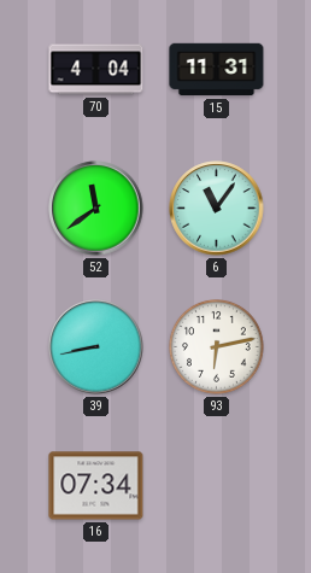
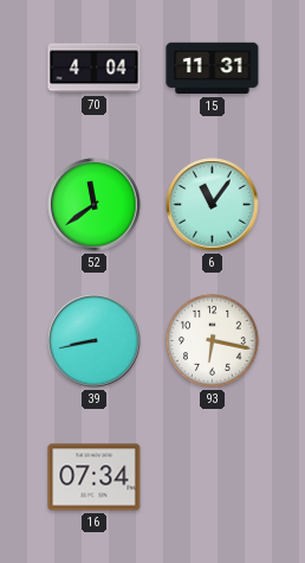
93: 6:13 -> 6:17 (213, 341)
